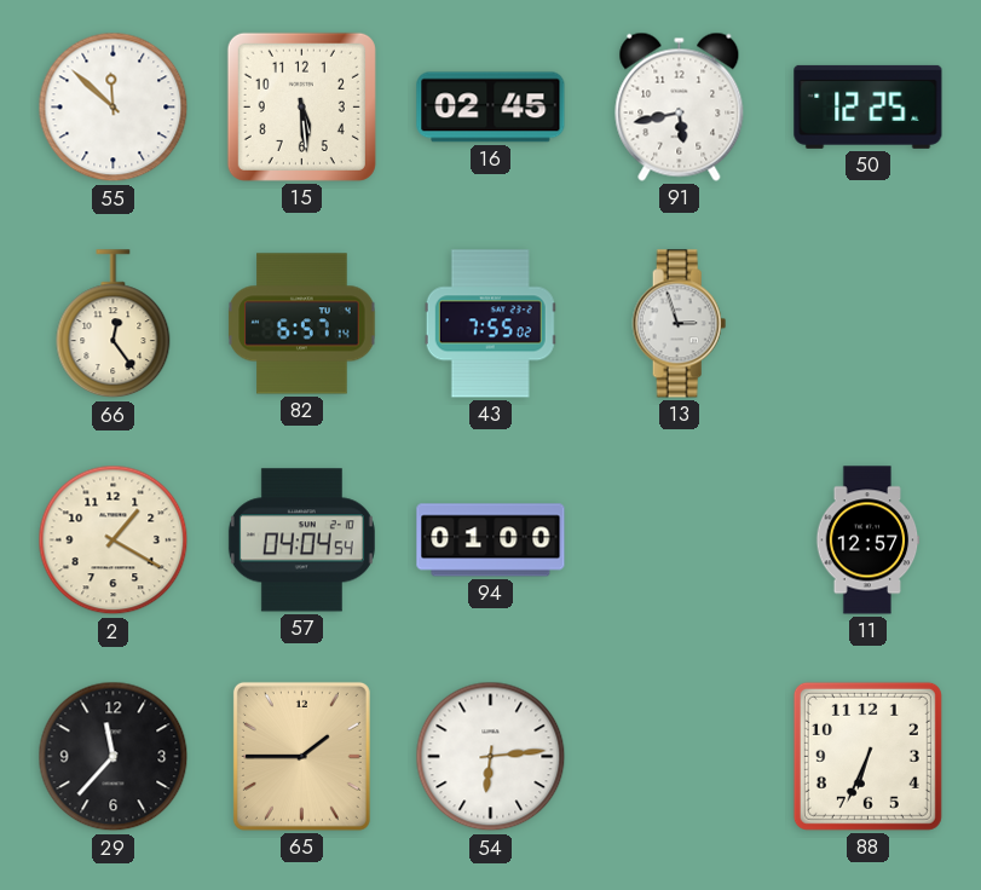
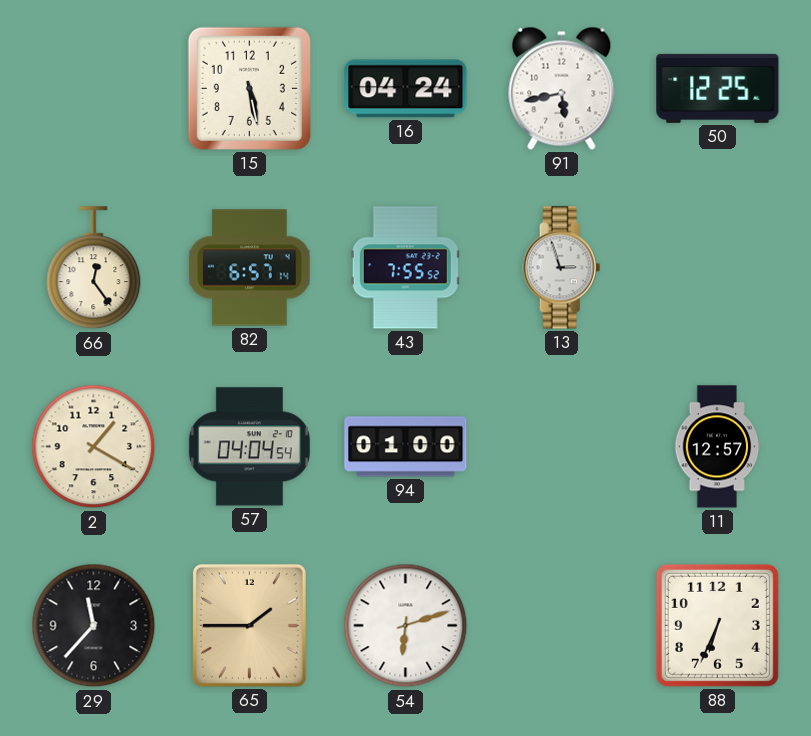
55: 11:52 -> none (114, 108)
15: 5:29 -> 5:28 (249, 88)
16: 02:45 -> 04:24 (406, 89)
43: 7:55:02 -> 7:55:52 (405, 268)
54: 6:14 -> 6:12 (406, 626)
